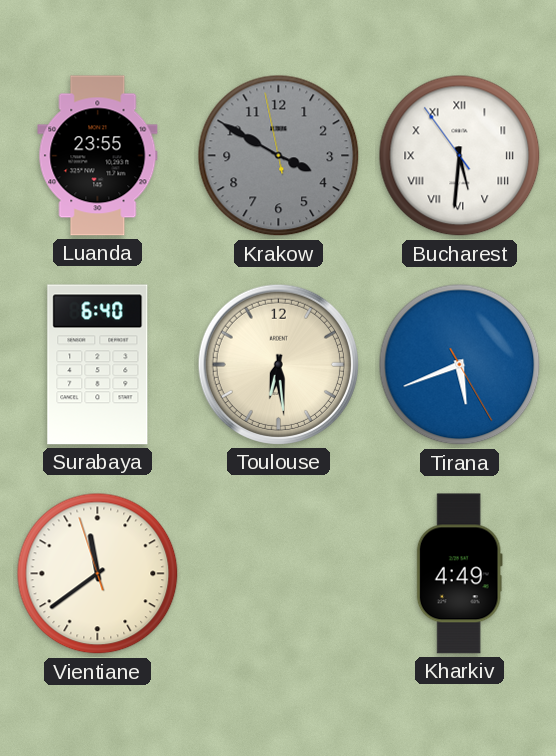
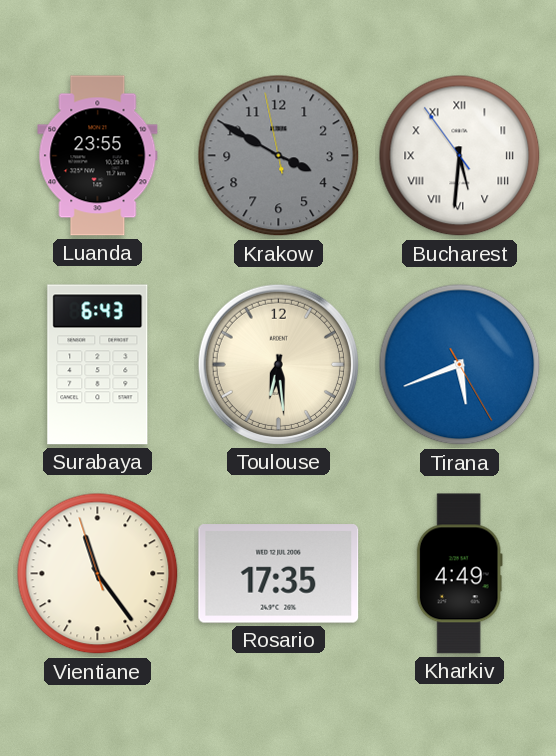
Surabaya: 6:40 -> 6:43 (98, 365)
Vientiane: 11:38 -> 11:23 (98, 574)
Rosario: none -> 17:35 (279, 574)
